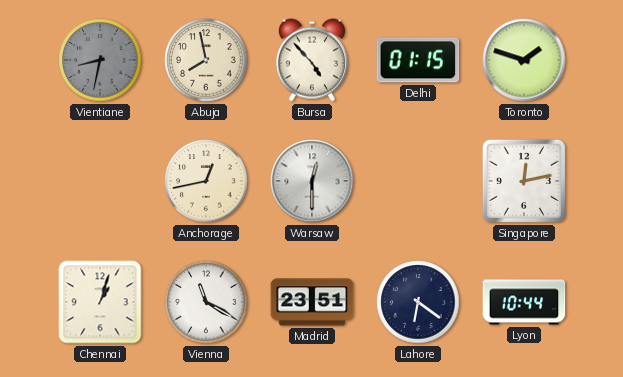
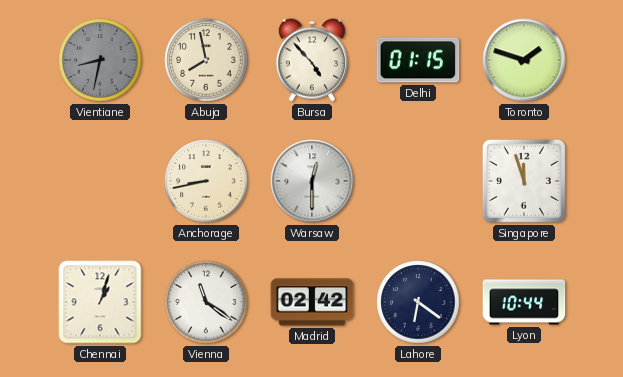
Anchorage: 12:43 -> 8:43 (206, 181)
Singapore: 12:13 -> 11:57 (524, 181)
Vienna: 11:20 -> 11:21 (206, 302)
Madrid: 23:51 -> 02:42 (312, 302)
